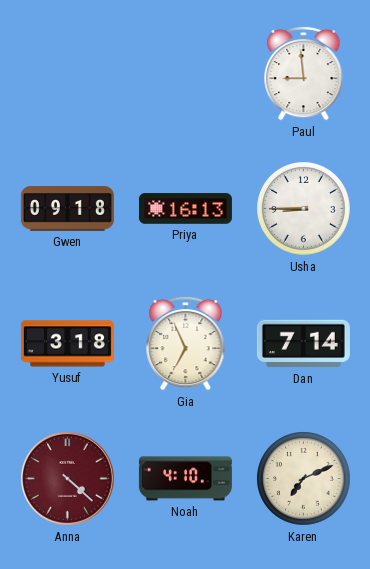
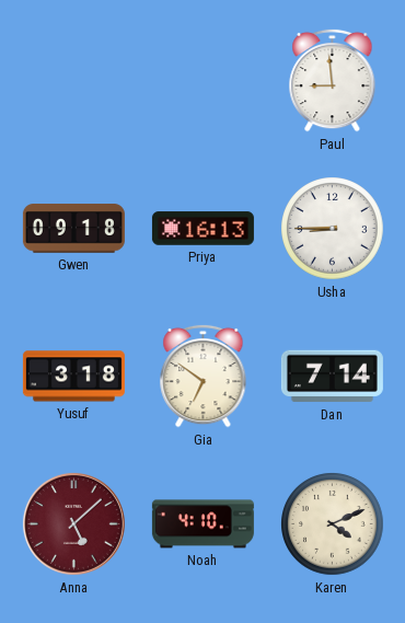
Gia: 6:56 -> 6:51 (204, 376)
Anna: 4:22 -> 5:08 (73, 523)
Karen: 7:11 -> 4:11 (333, 524)
